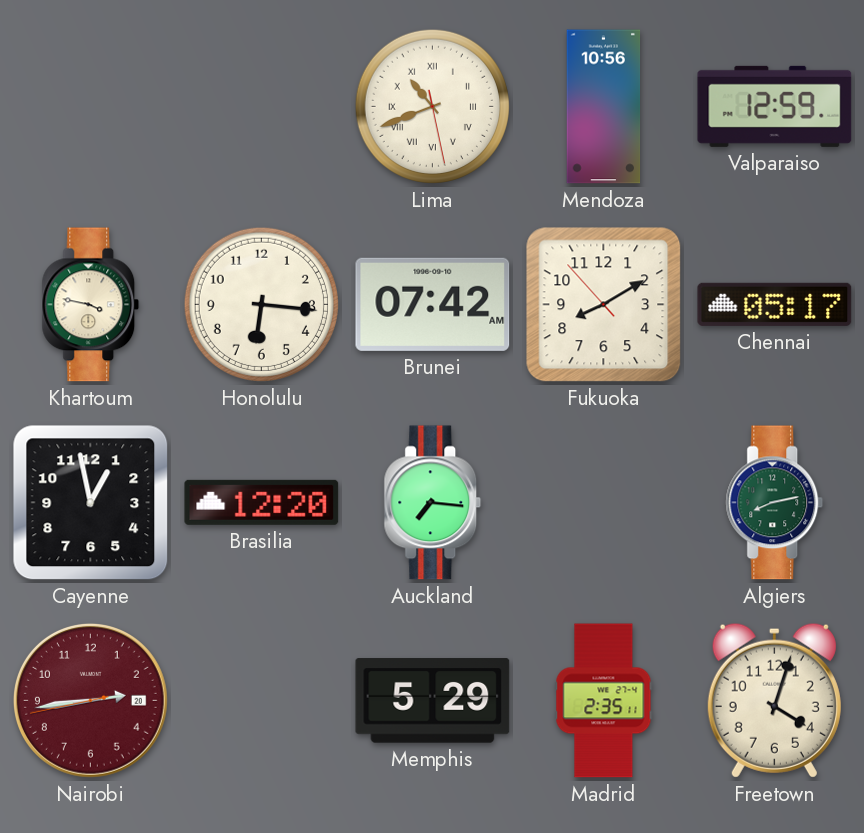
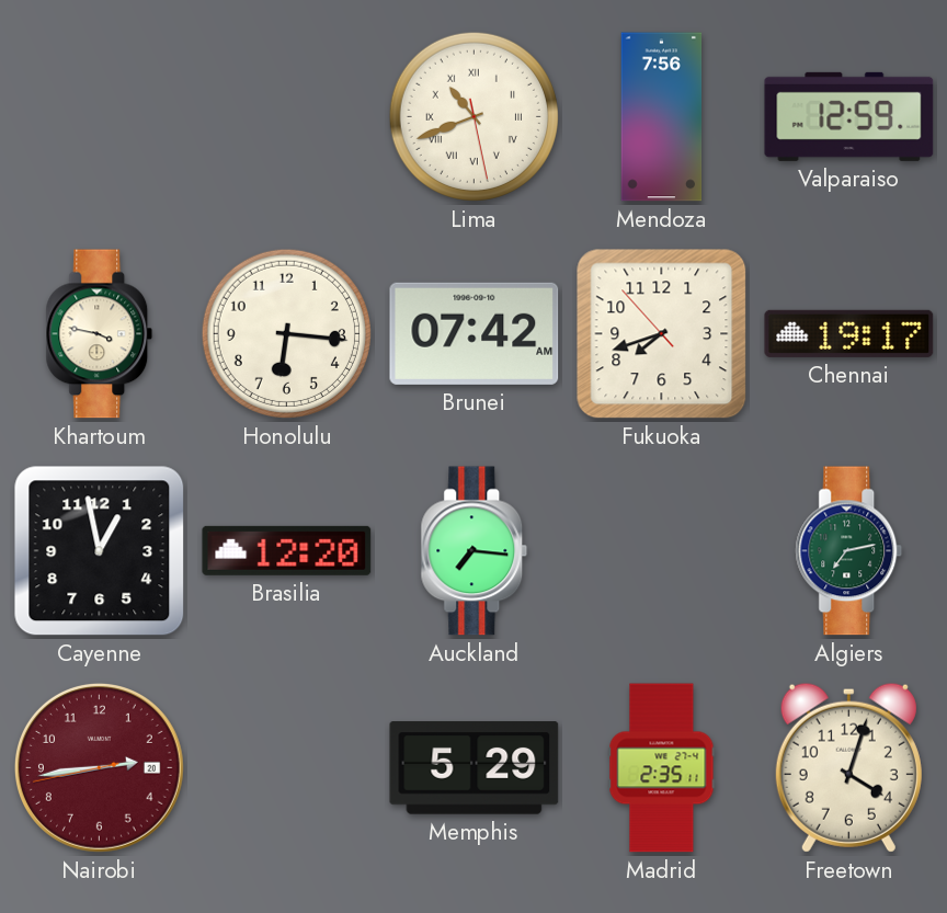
Mendoza: 10:56 -> 7:56 (662, 117)
Fukuoka: 8:09 -> 7:41 (662, 334)
Chennai: 05:17 -> 19:17 (849, 333)
Algiers: 8:13 -> 7:13 (849, 551)
